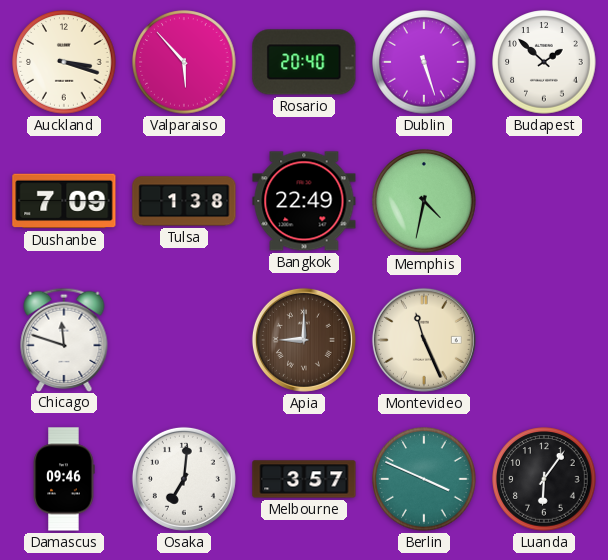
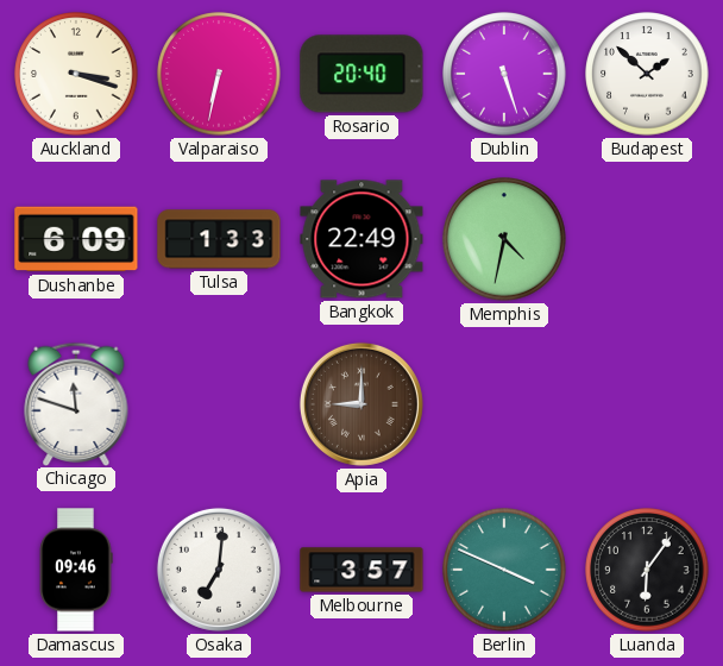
Valparaiso: 5:53 -> 6:32 (219, 74)
Dushanbe: 7:09 -> 6:09 (76, 239)
Tulsa: 1:38 -> 1:33 (219, 239)
Montevideo: 11:26 -> none (424, 340)
